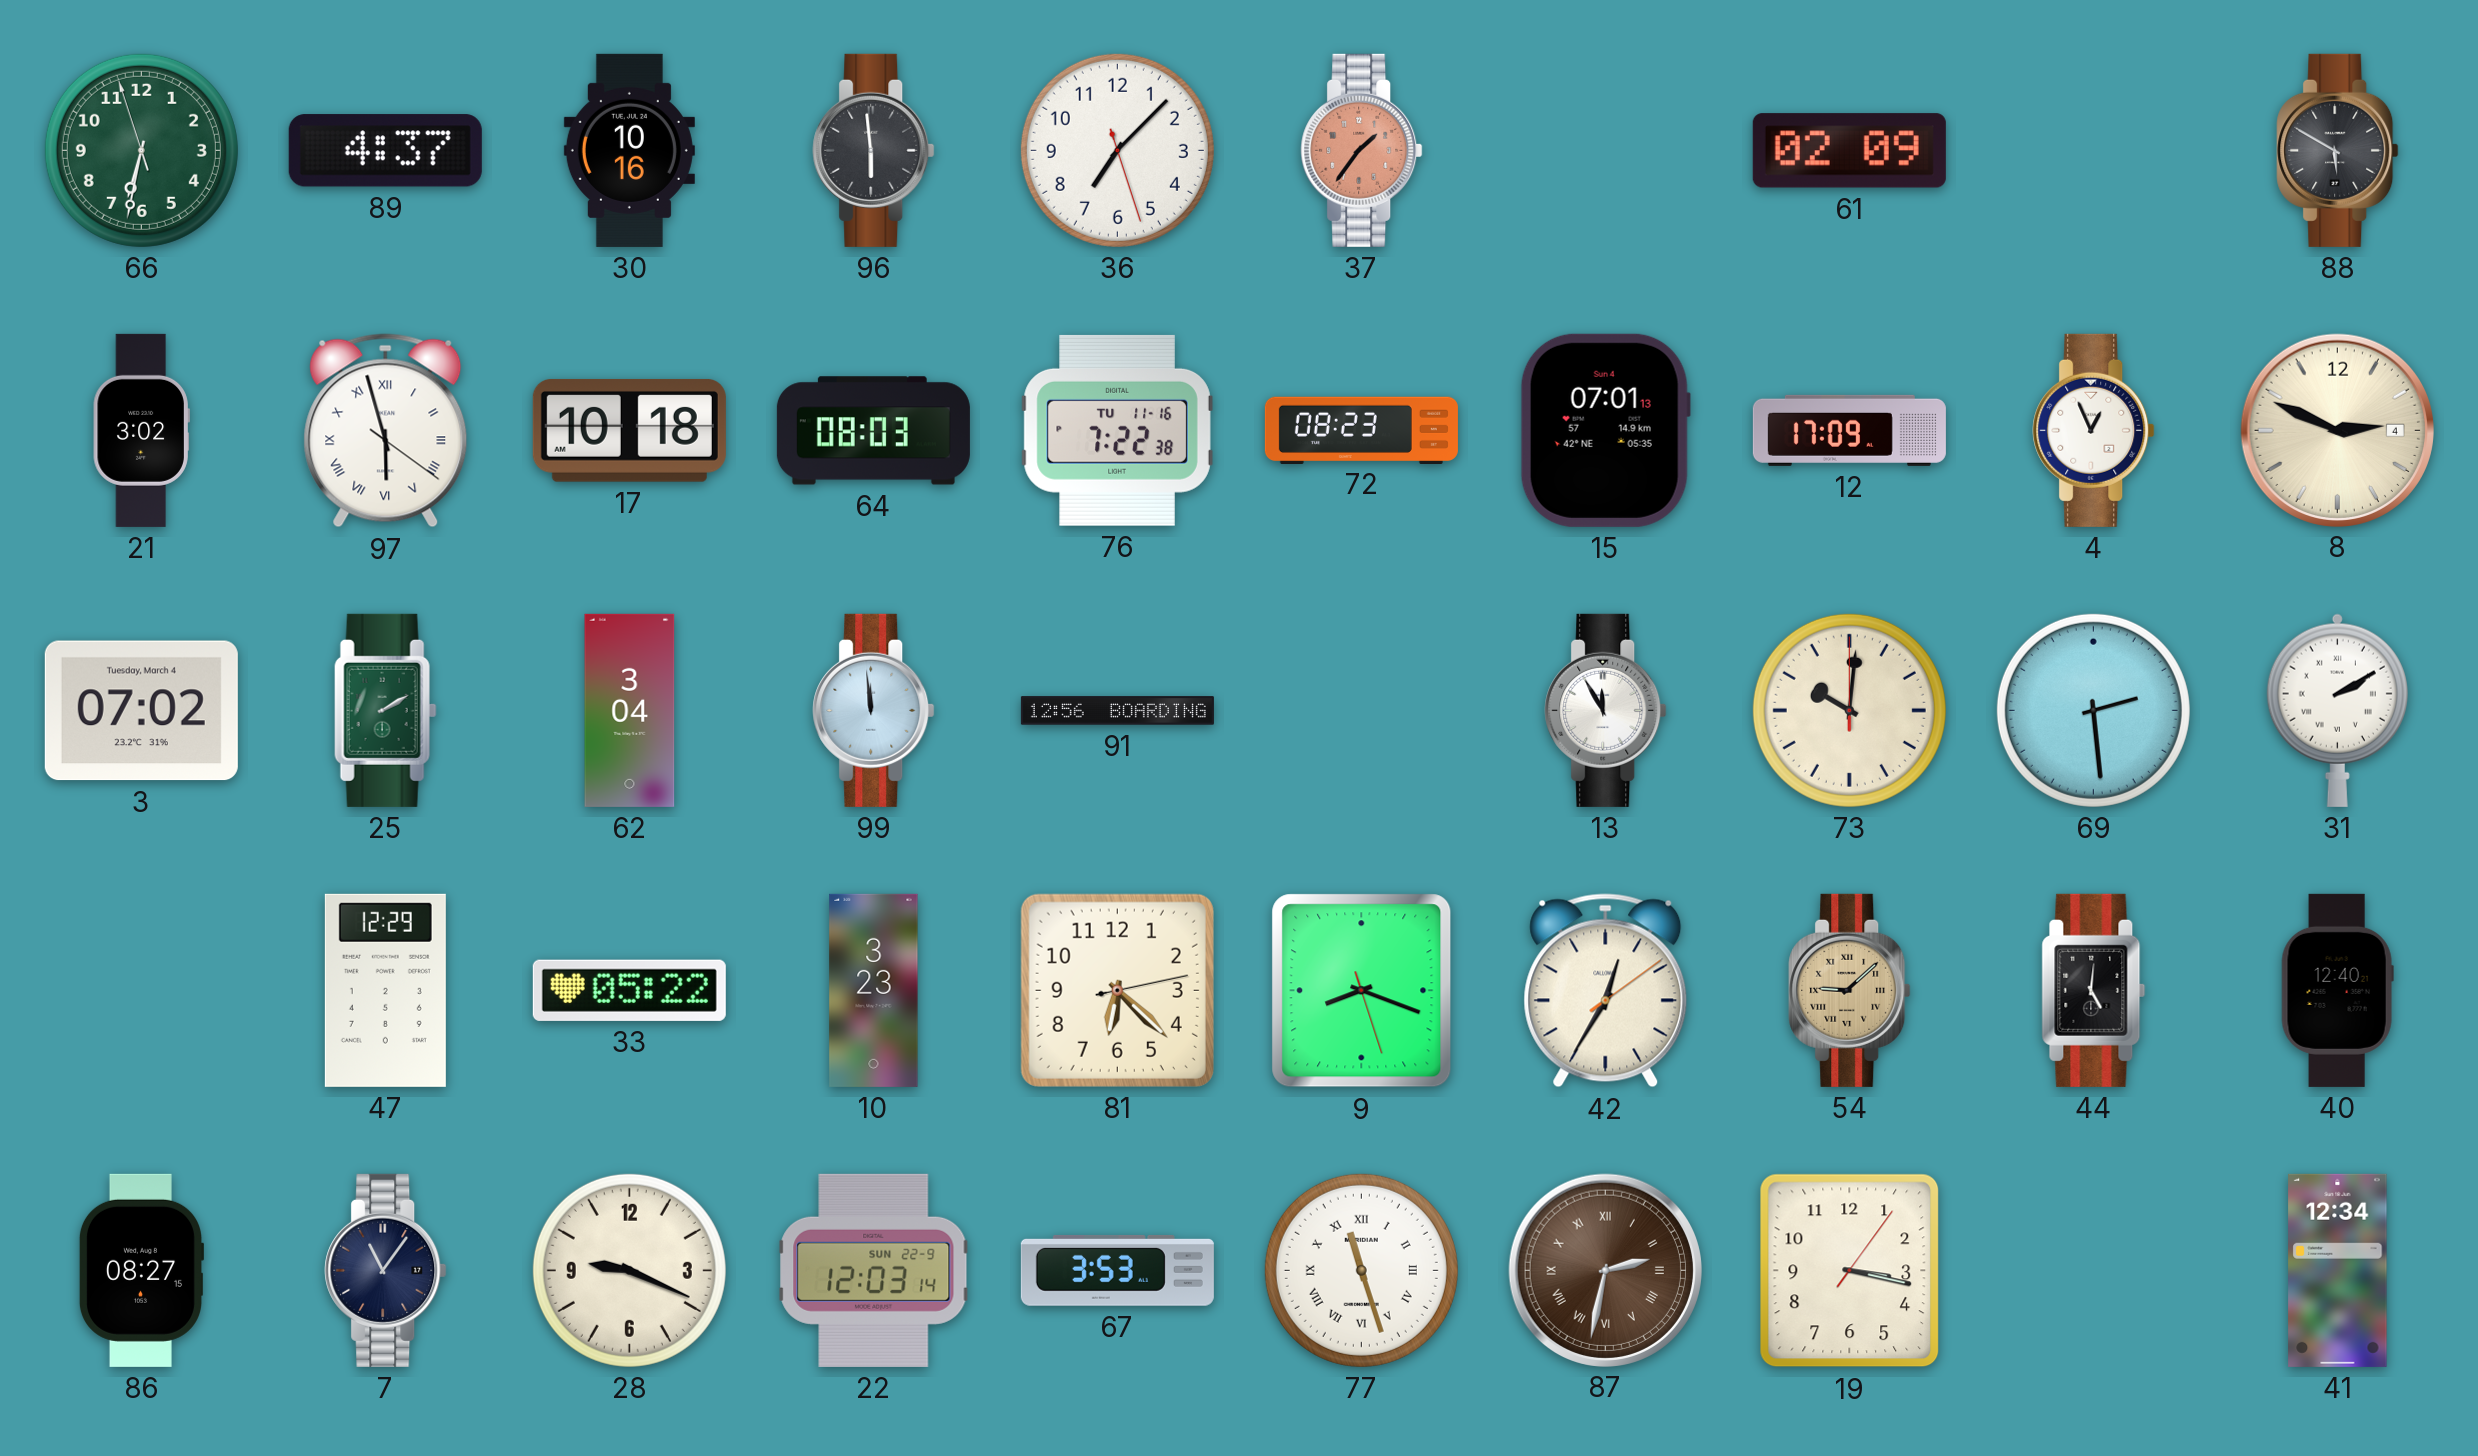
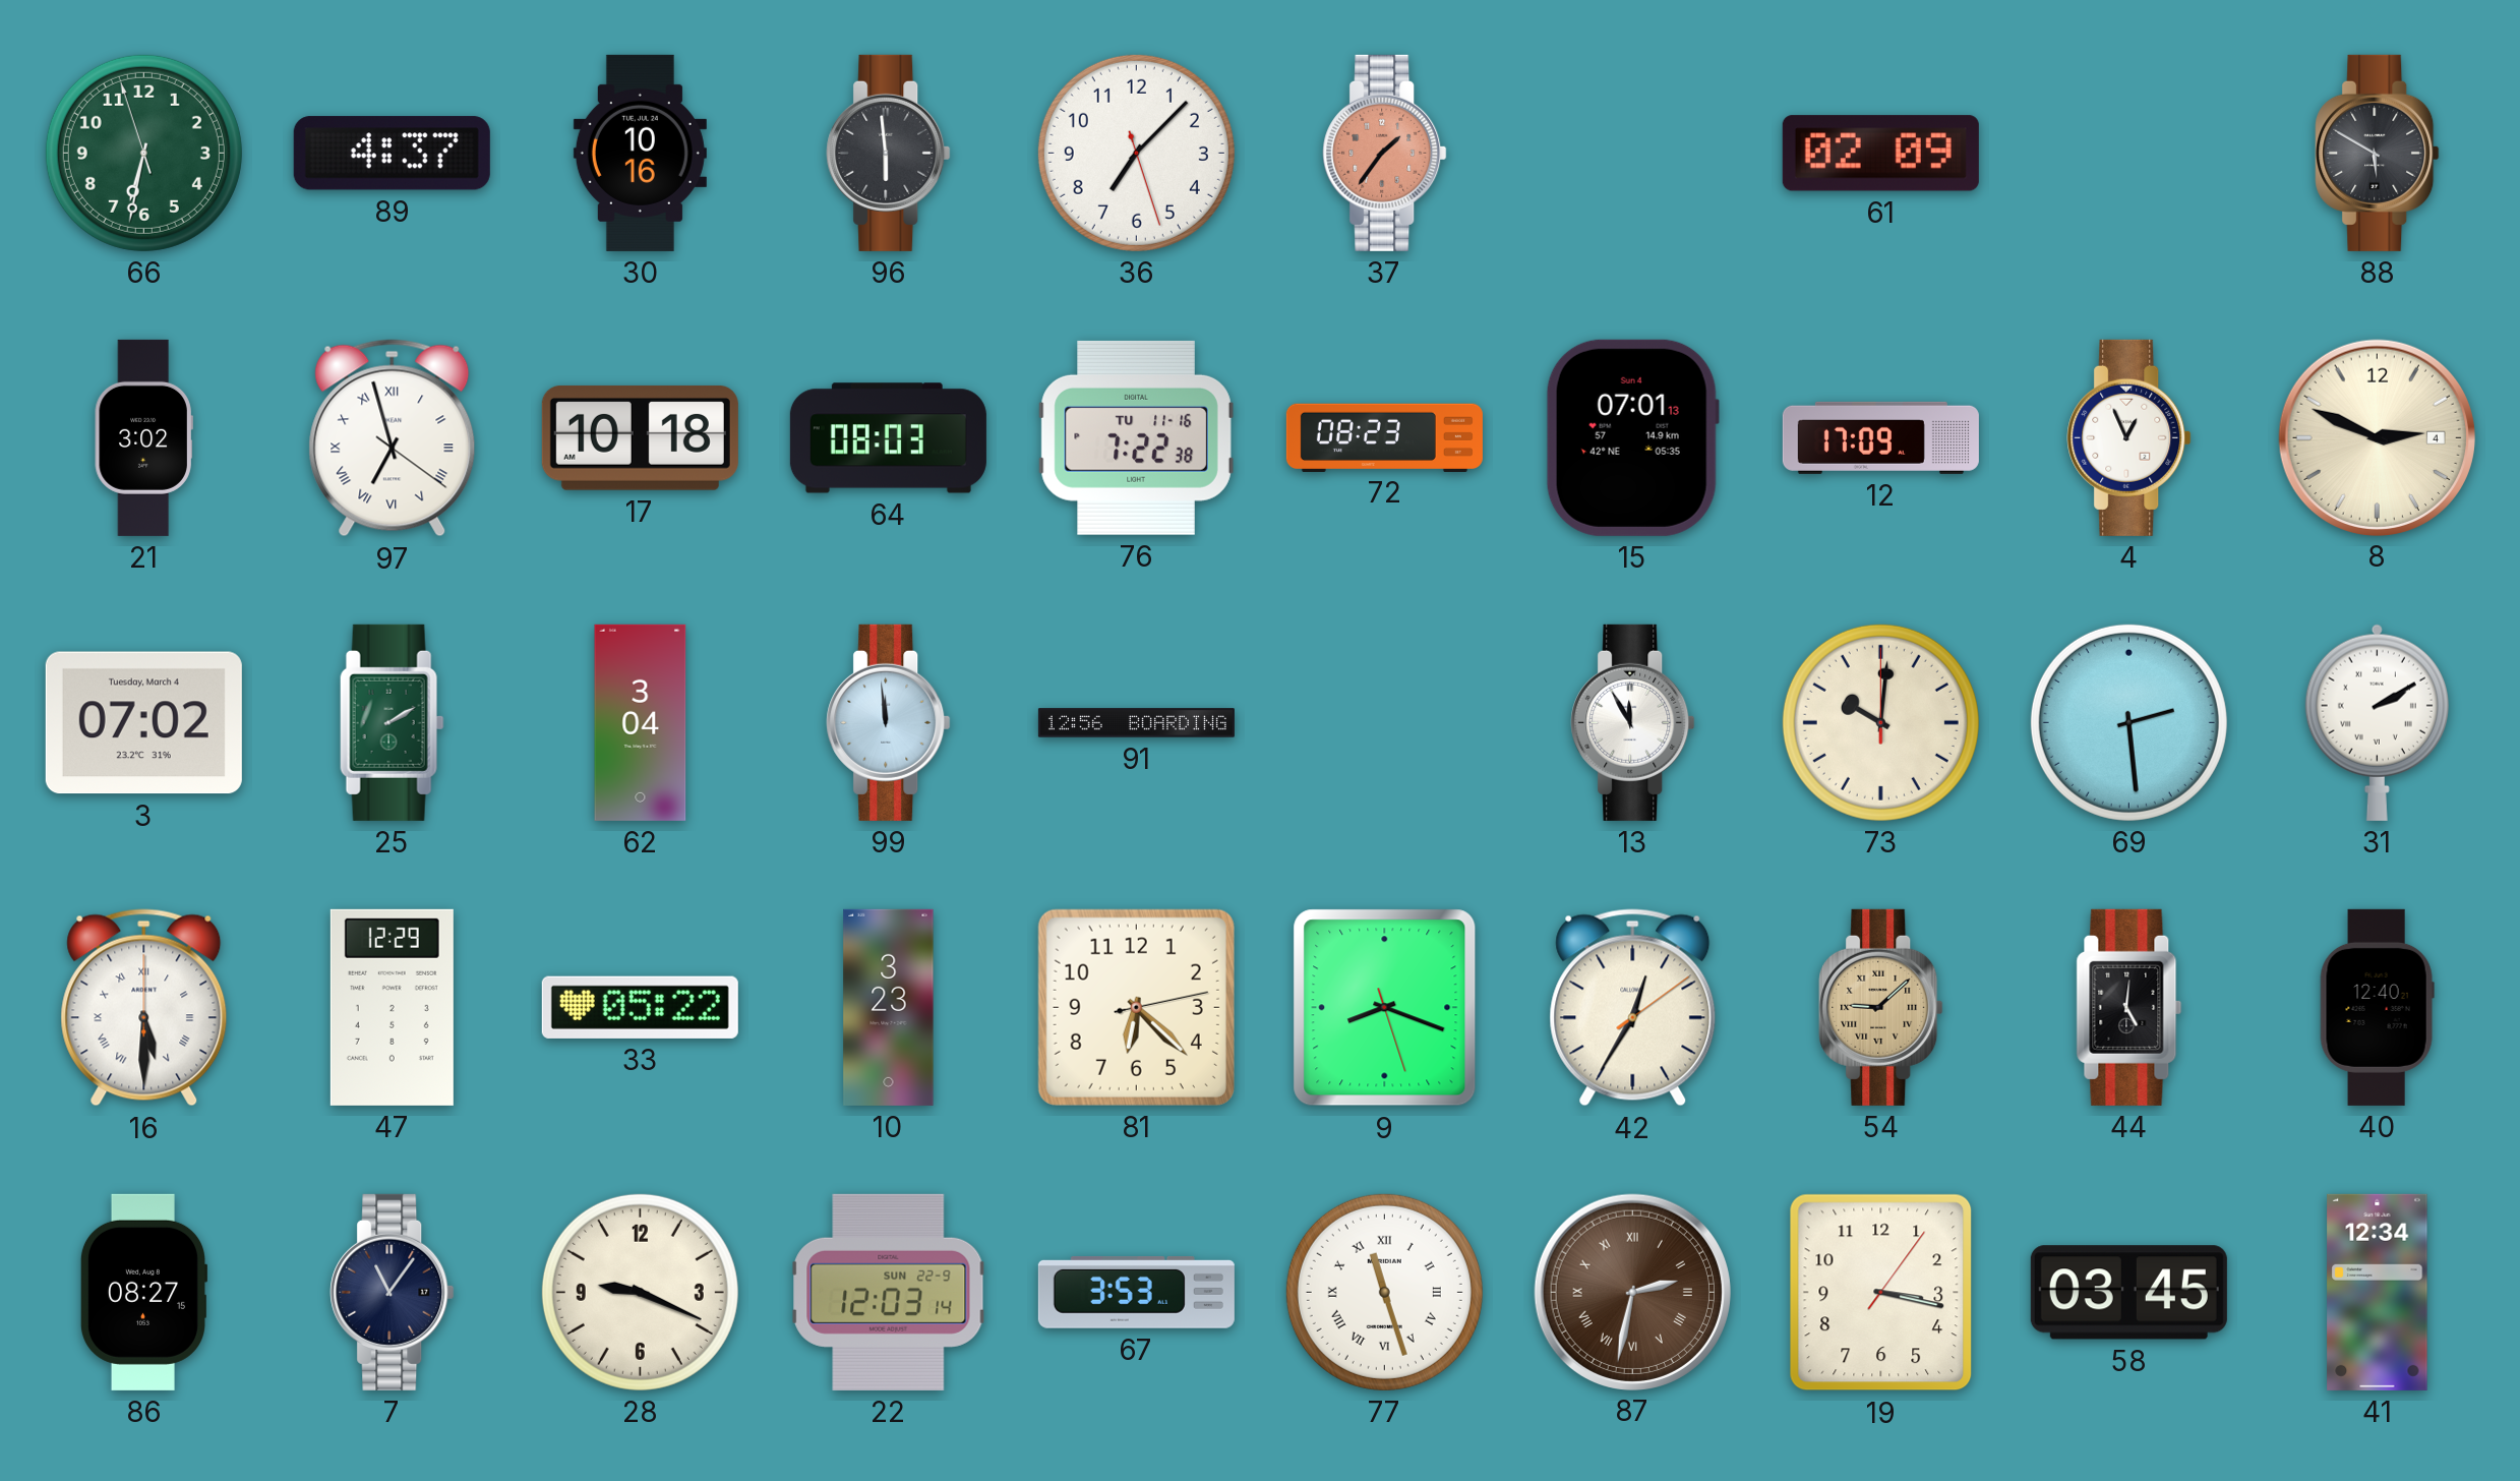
97: 5:57 -> 6:57 (393, 438)
16: none -> 5:30 (144, 1008)
58: none -> 03:45 (2128, 1293)
